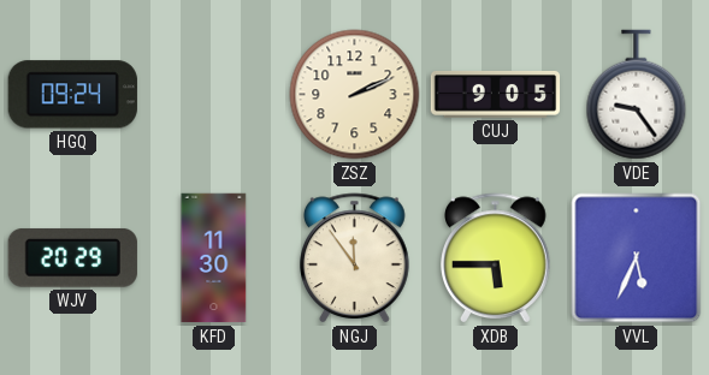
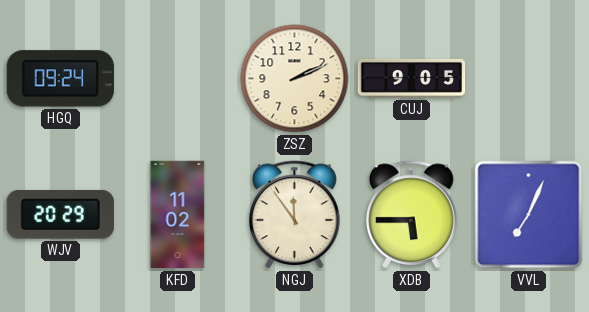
VDE: 9:24 -> none (637, 95)
KFD: 11:30 -> 11:02 (178, 215)
VVL: 5:34 -> 7:04 (529, 215)
